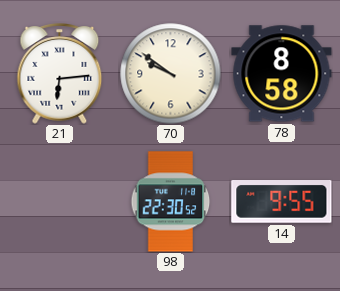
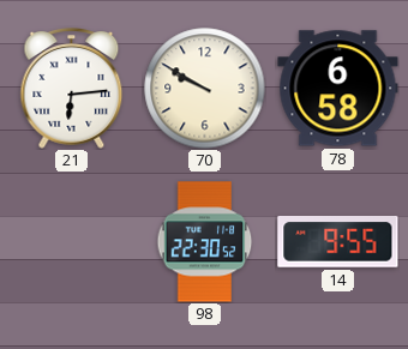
70: 9:51 -> 9:50 (205, 89)
78: 8:58 -> 6:58 (338, 89)
